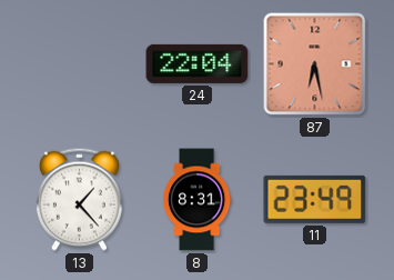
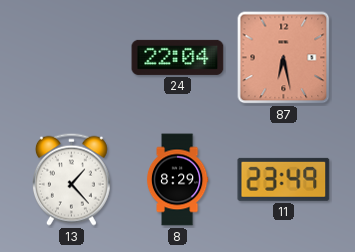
8: 8:31 -> 8:29 (177, 180)
